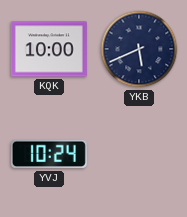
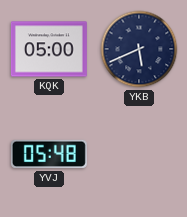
KQK: 10:00 -> 05:00 (49, 49)
YVJ: 10:24 -> 05:48 (49, 154)
